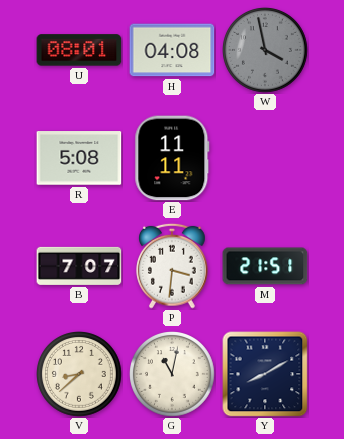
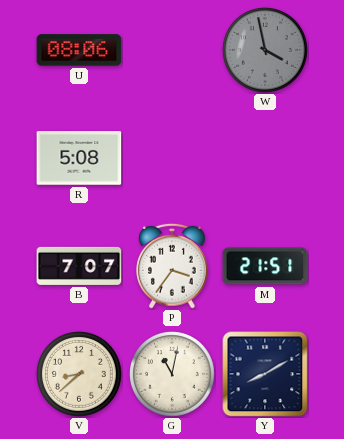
U: 08:01 -> 08:06 (79, 50)
H: 04:08 -> none (172, 50)
E: 11:11 -> none (172, 158)
P: 3:31 -> 3:36 (173, 266)
